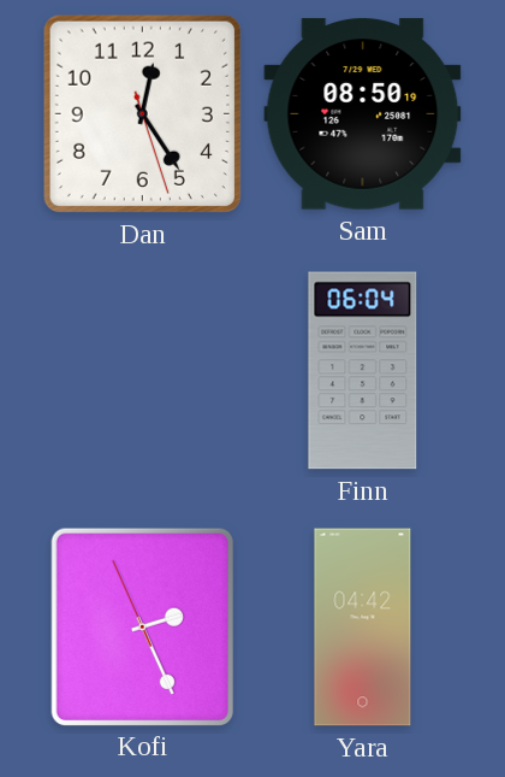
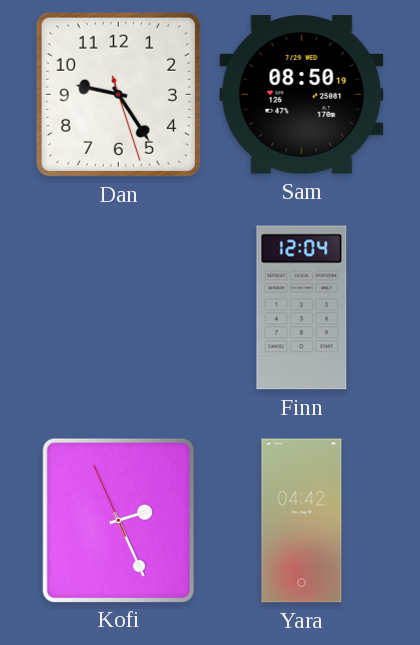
Dan: 12:24 -> 9:24 (118, 94)
Finn: 06:04 -> 12:04 (302, 308)
